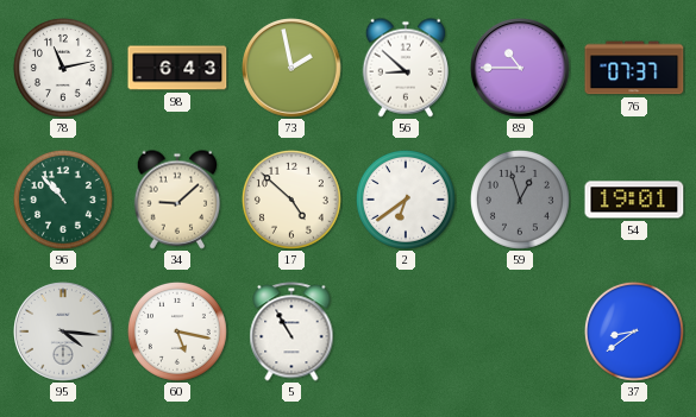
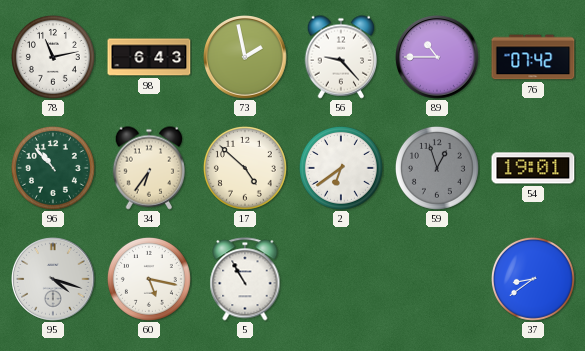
56: 8:52 -> 9:23 (341, 57)
76: 07:37 -> 07:42 (533, 57)
34: 9:08 -> 6:36 (149, 168)
95: 4:16 -> 4:18 (53, 279)
